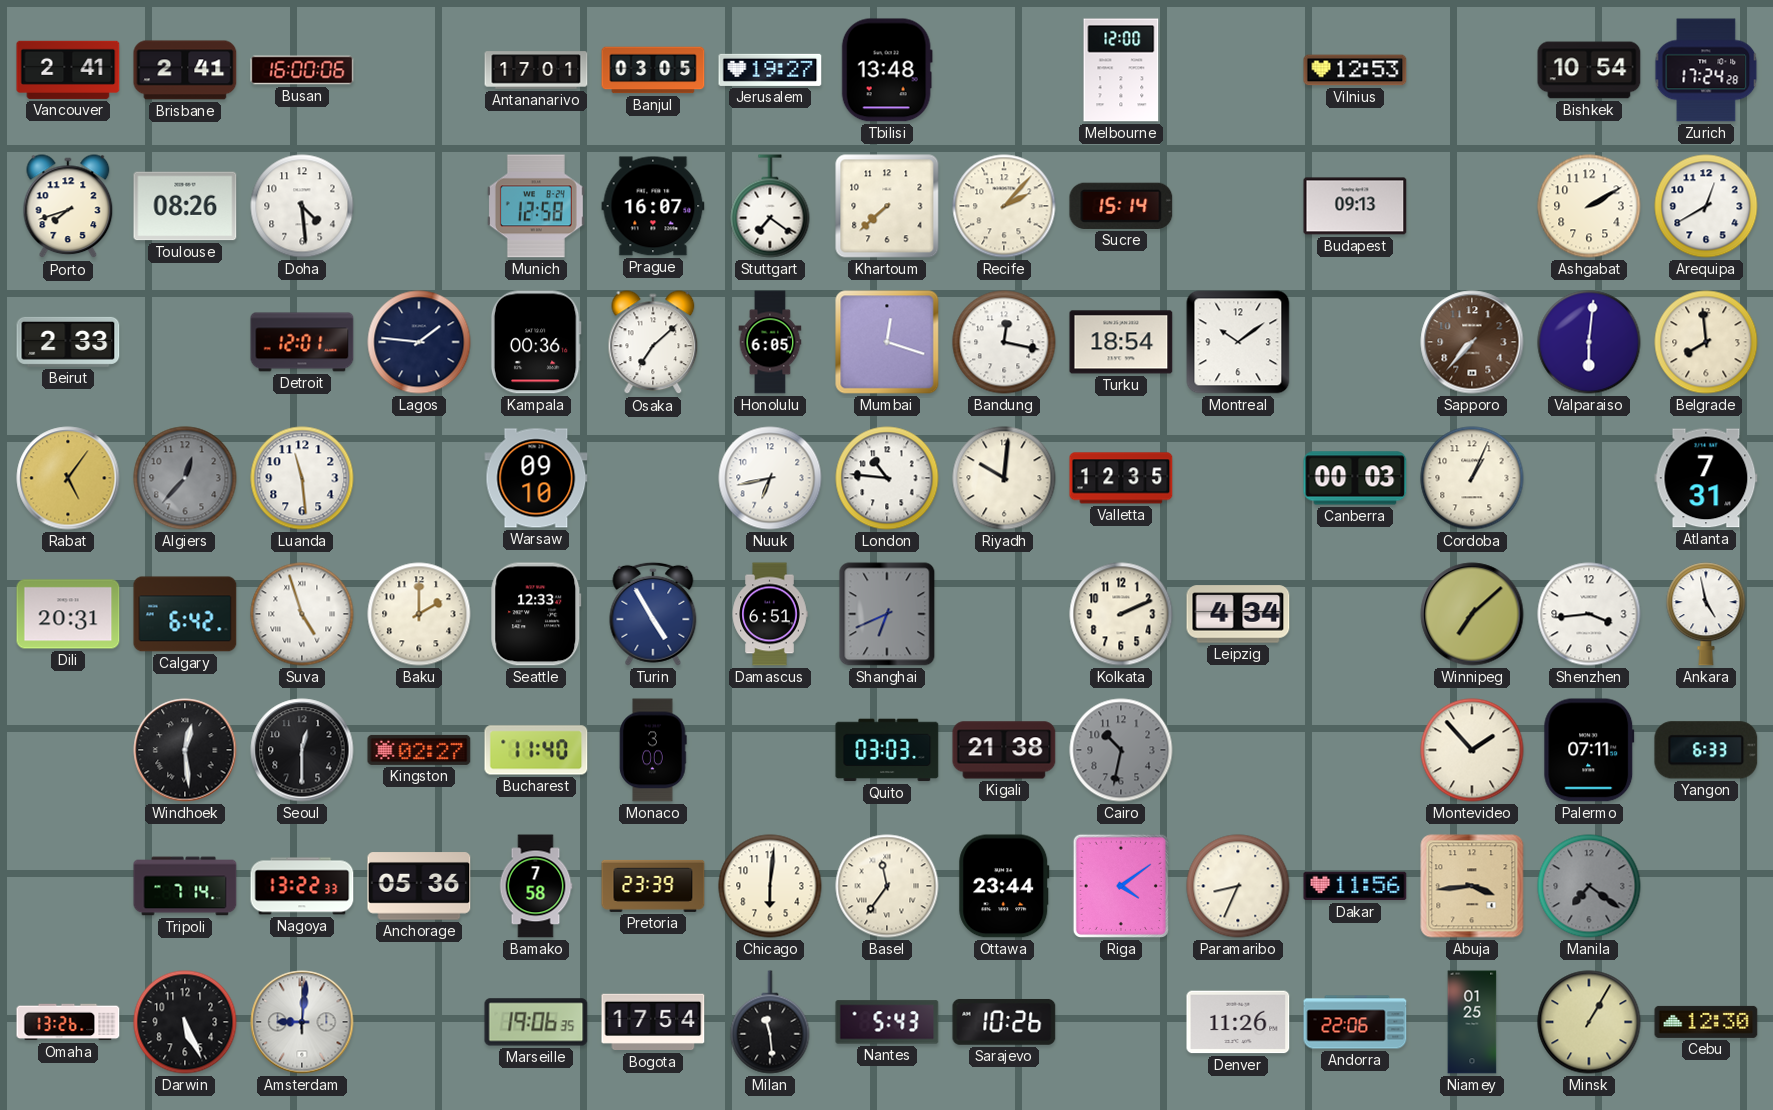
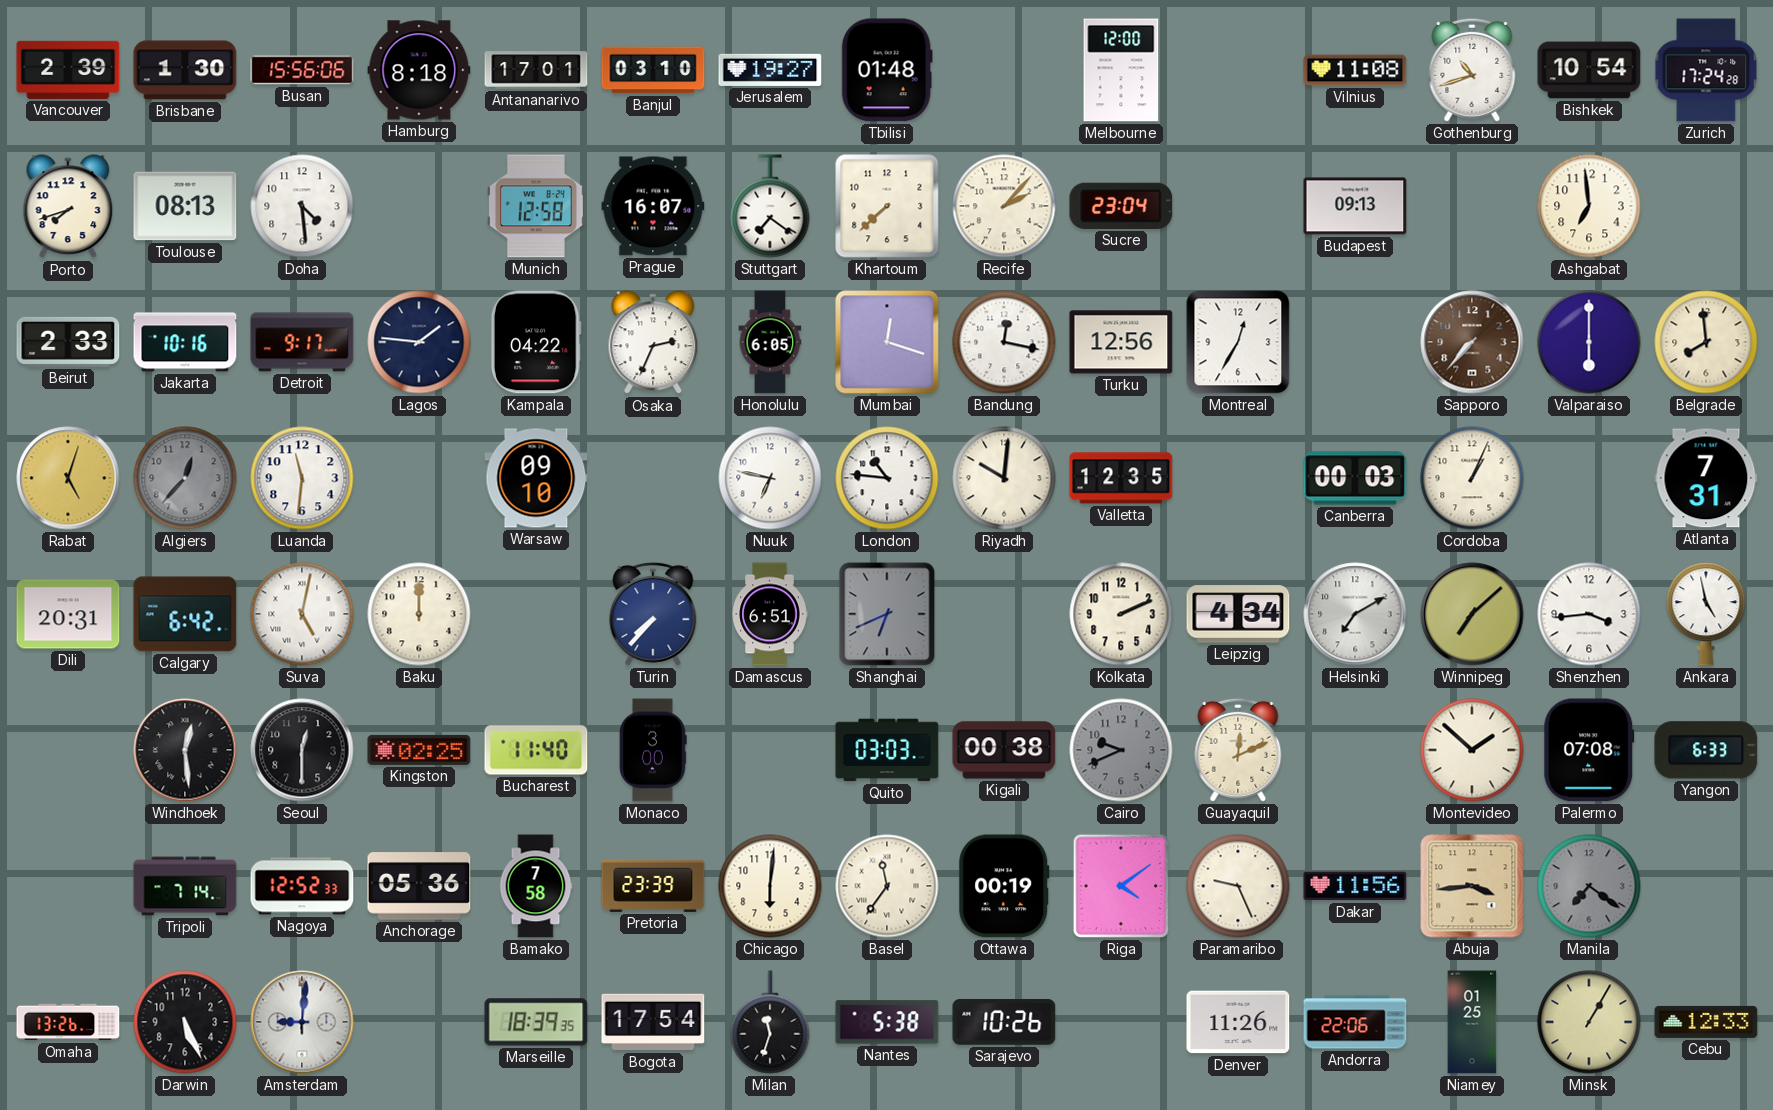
Vancouver: 2:41 -> 2:39 (68, 70)
Brisbane: 2:41 -> 1:30 (185, 70)
Busan: 16:00 -> 15:56 (302, 70)
Hamburg: none -> 8:18 (419, 70)
Banjul: 03:05 -> 03:10 (653, 70)
Tbilisi: 13:48 -> 01:48 (887, 70)
Vilnius: 12:53 -> 11:08 (1355, 70)
Gothenburg: none -> 10:42 (1472, 70)
Toulouse: 08:26 -> 08:13 (185, 206)
Sucre: 15:14 -> 23:04 (1121, 206)
Ashgabat: 2:10 -> 6:59 (1589, 206)
Arequipa: 12:40 -> none (1706, 206)
Jakarta: none -> 10:16 (185, 342)
Detroit: 12:01 -> 9:17 (302, 342)
Kampala: 00:36 -> 04:22 (536, 342)
Osaka: 7:08 -> 2:34 (653, 343)
Turku: 18:54 -> 12:56 (1121, 342)
Montreal: 10:09 -> 12:35 (1238, 342)
Valparaiso: 6:01 -> 6:00 (1589, 342)
Rabat: 5:06 -> 5:03 (68, 478)
Luanda: 11:29 -> 11:31 (302, 478)
Nuuk: 6:43 -> 6:47 (770, 478)
Suva: 4:57 -> 5:02 (302, 614)
Baku: 2:00 -> 12:00 (419, 614)
Seattle: 12:33 -> none (536, 614)
Turin: 4:55 -> 7:37 (653, 614)
Helsinki: none -> 7:10 (1355, 614)
Kingston: 02:27 -> 02:25 (419, 750)
Kigali: 21:38 -> 00:38 (1004, 750)
Cairo: 10:32 -> 9:41 (1121, 750)
Guayaquil: none -> 12:11 (1238, 750)
Montevideo: 1:53 -> 1:52 (1472, 750)
Palermo: 07:11 -> 07:08 (1589, 750)
Nagoya: 13:22 -> 12:52 (302, 886)
Ottawa: 23:44 -> 00:19 (1004, 886)
Paramaribo: 8:34 -> 9:26 (1238, 886)
Marseille: 19:06 -> 18:39 (536, 1022)
Milan: 11:29 -> 11:33 (770, 1022)
Nantes: 5:43 -> 5:38 (887, 1022)
Cebu: 12:30 -> 12:33 (1706, 1022)
